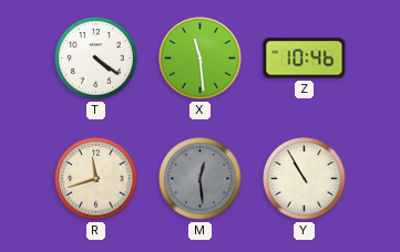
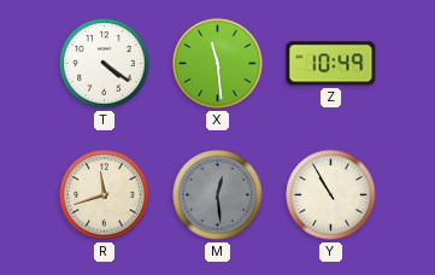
Z: 10:46 -> 10:49 (331, 64)
